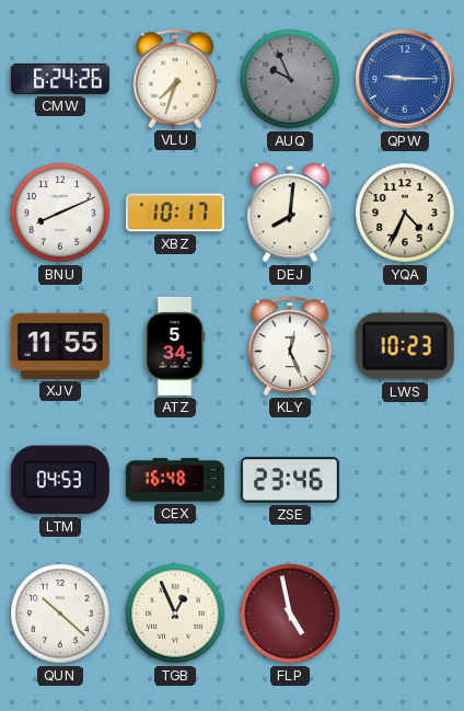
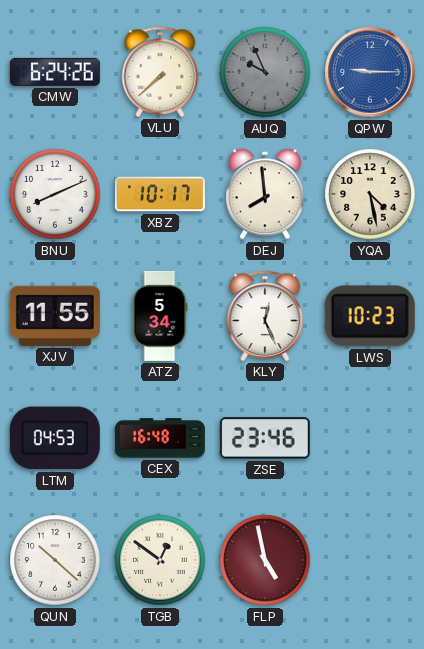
VLU: 7:33 -> 7:38 (160, 72)
DEJ: 8:01 -> 7:59 (265, 194)
YQA: 4:34 -> 4:28 (370, 194)
TGB: 12:56 -> 12:51 (160, 560)
